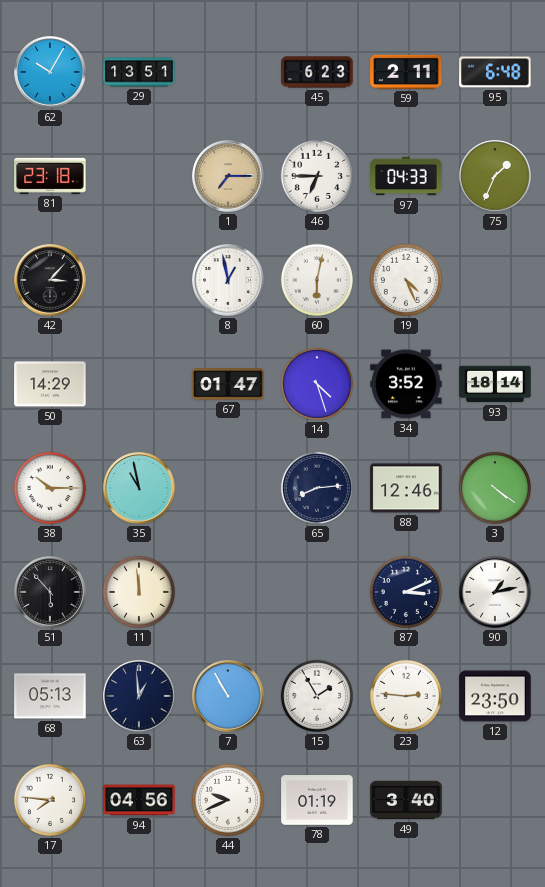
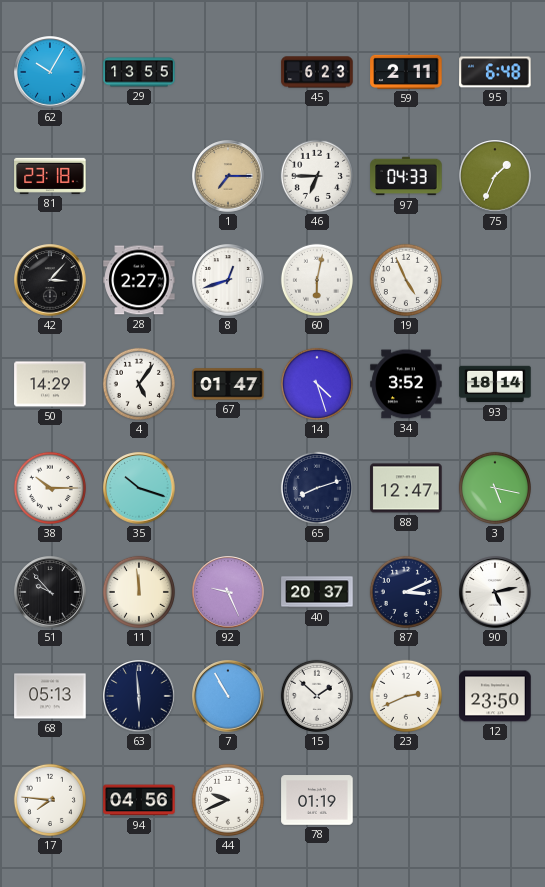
29: 13:51 -> 13:55 (139, 72)
28: none -> 2:27 (139, 280)
8: 12:58 -> 12:42 (228, 280)
19: 4:26 -> 4:56 (406, 280)
4: none -> 5:06 (139, 384)
35: 10:58 -> 10:18 (139, 488)
65: 8:14 -> 8:12 (317, 488)
88: 12:46 -> 12:47 (406, 488)
3: 4:21 -> 5:17 (495, 488)
51: 5:53 -> 9:53 (50, 592)
92: none -> 9:26 (228, 592)
40: none -> 20:37 (317, 592)
90: 1:13 -> 5:13 (495, 592)
63: 12:59 -> 5:59 (139, 696)
15: 1:55 -> 1:52 (317, 696)
23: 2:46 -> 2:41 (406, 696)
49: 3:40 -> none (406, 800)
